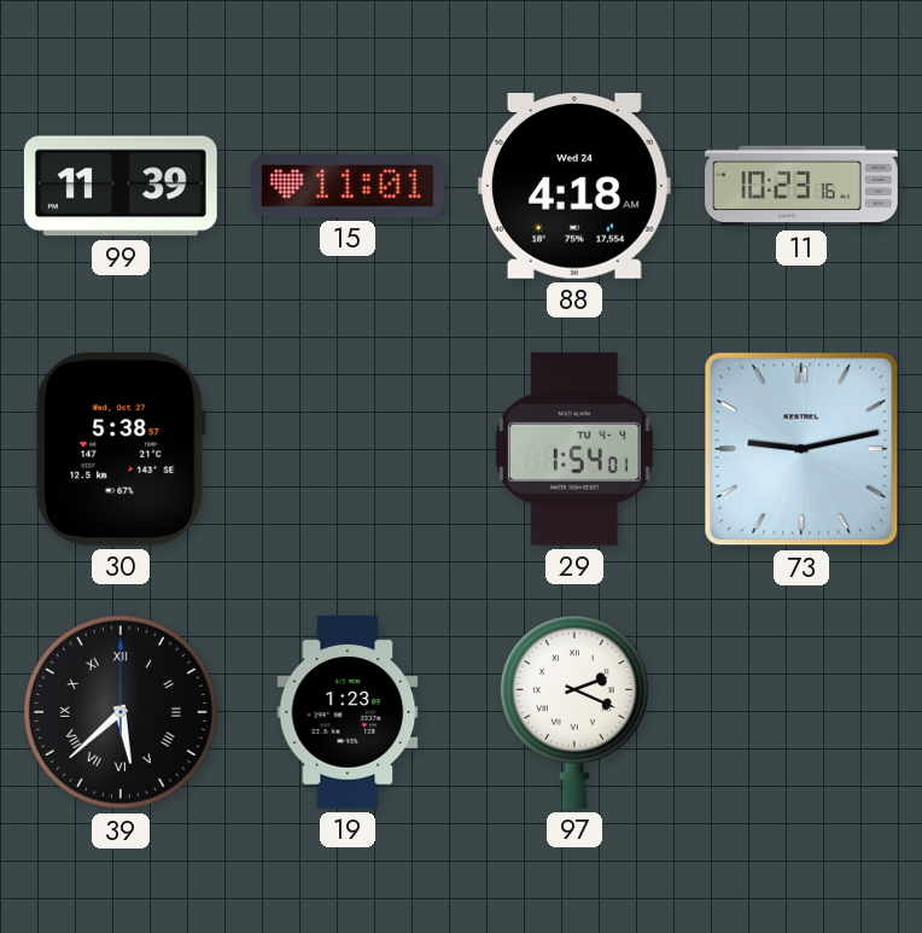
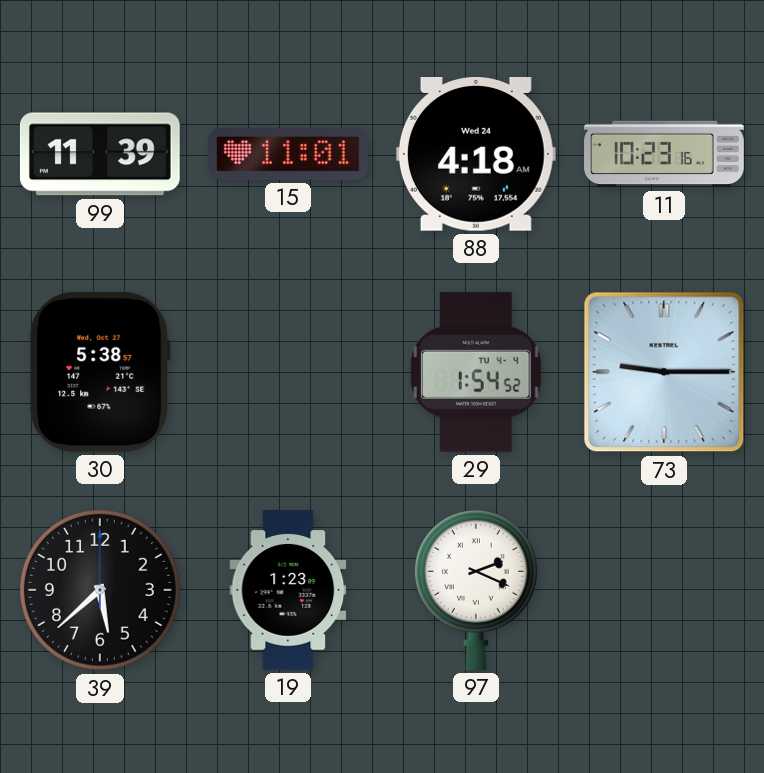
29: 1:54:01 -> 1:54:52 (476, 372)
73: 9:13 -> 9:15 (664, 372)
39 numerals: Roman -> Arabic (100, 590)
